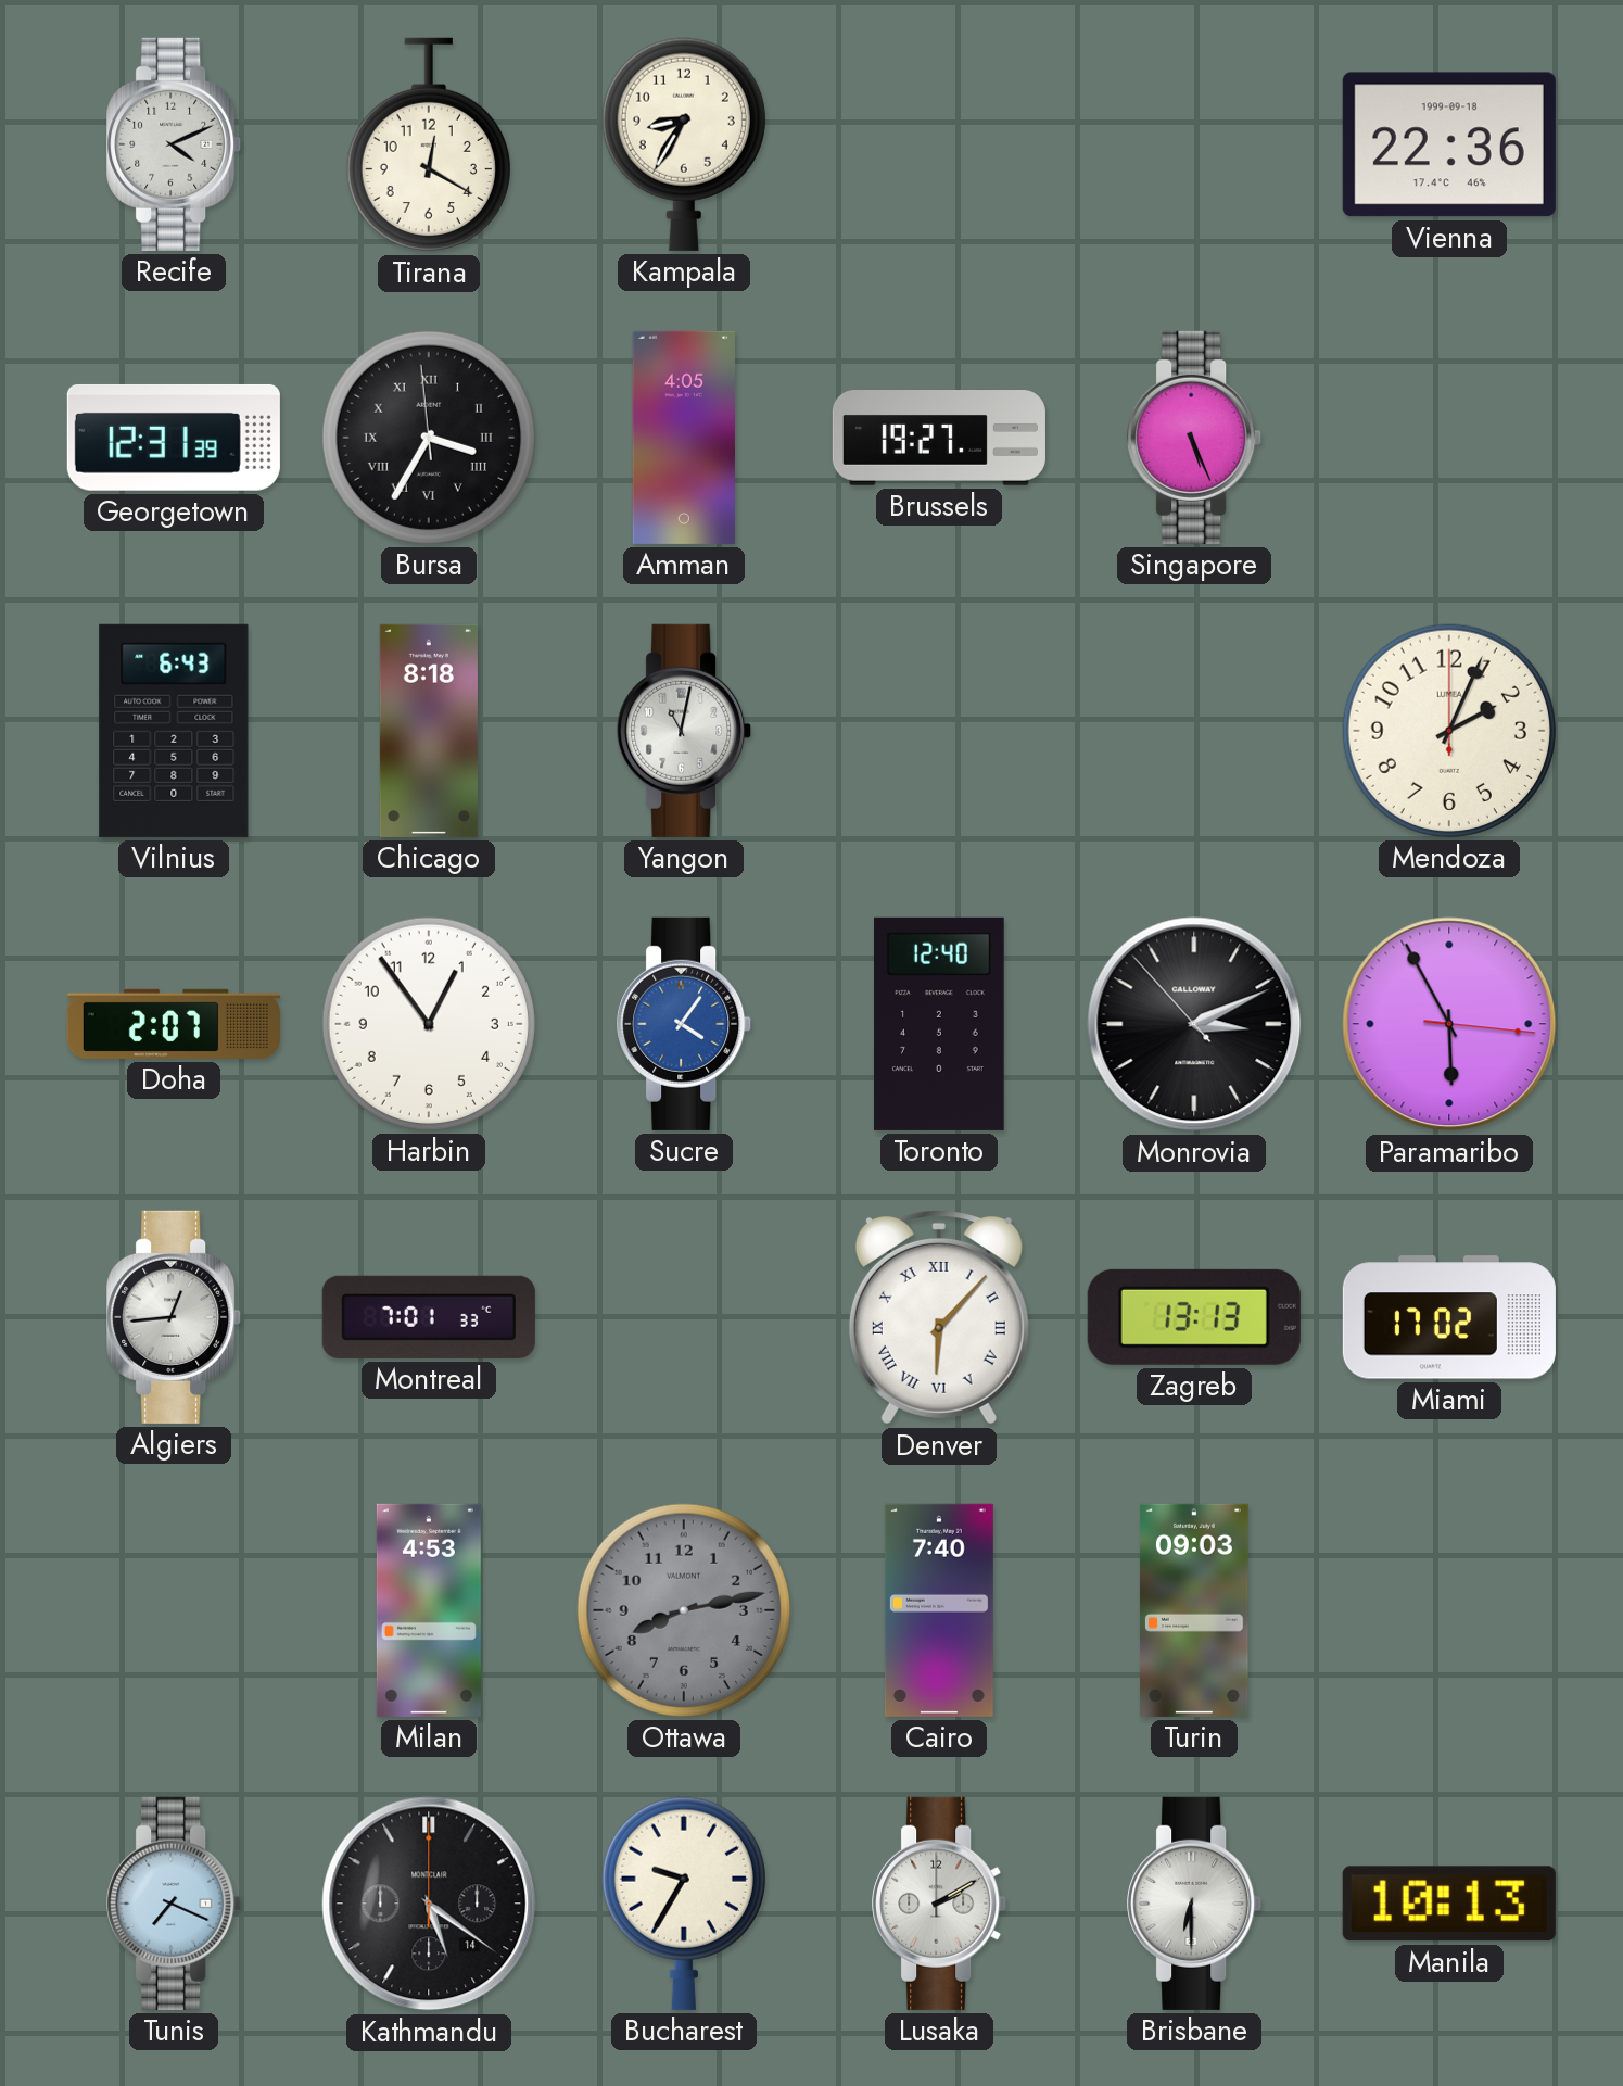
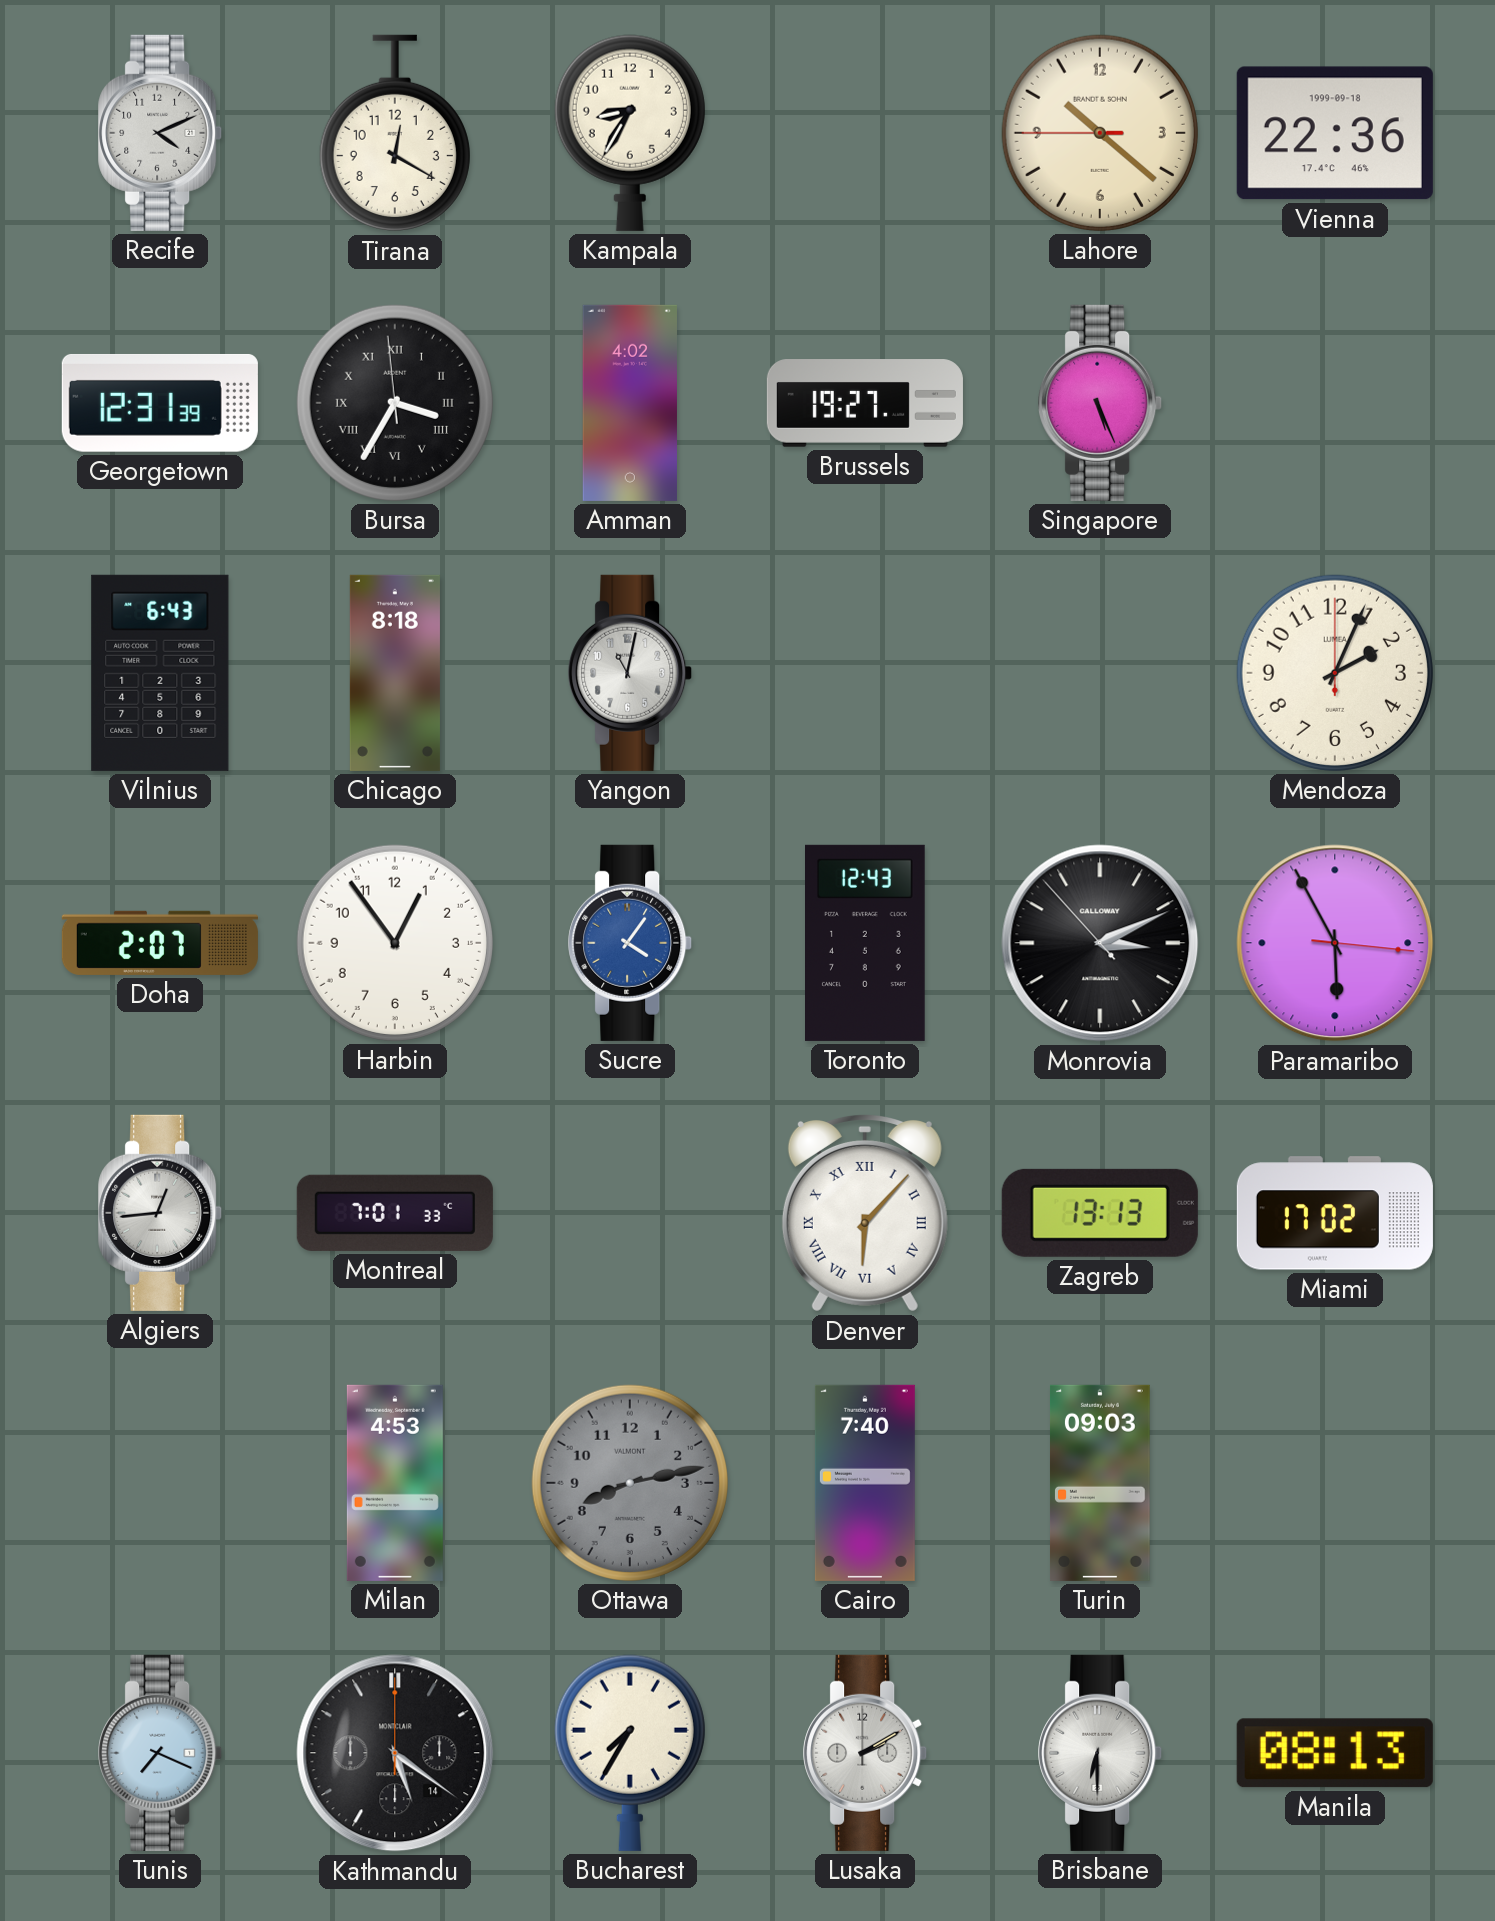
Lahore: none -> 10:21 (1100, 133)
Amman: 4:05 -> 4:02 (629, 403)
Toronto: 12:40 -> 12:43 (866, 943)
Bucharest: 9:35 -> 7:35 (630, 1753)
Manila: 10:13 -> 08:13 (1335, 1753)
